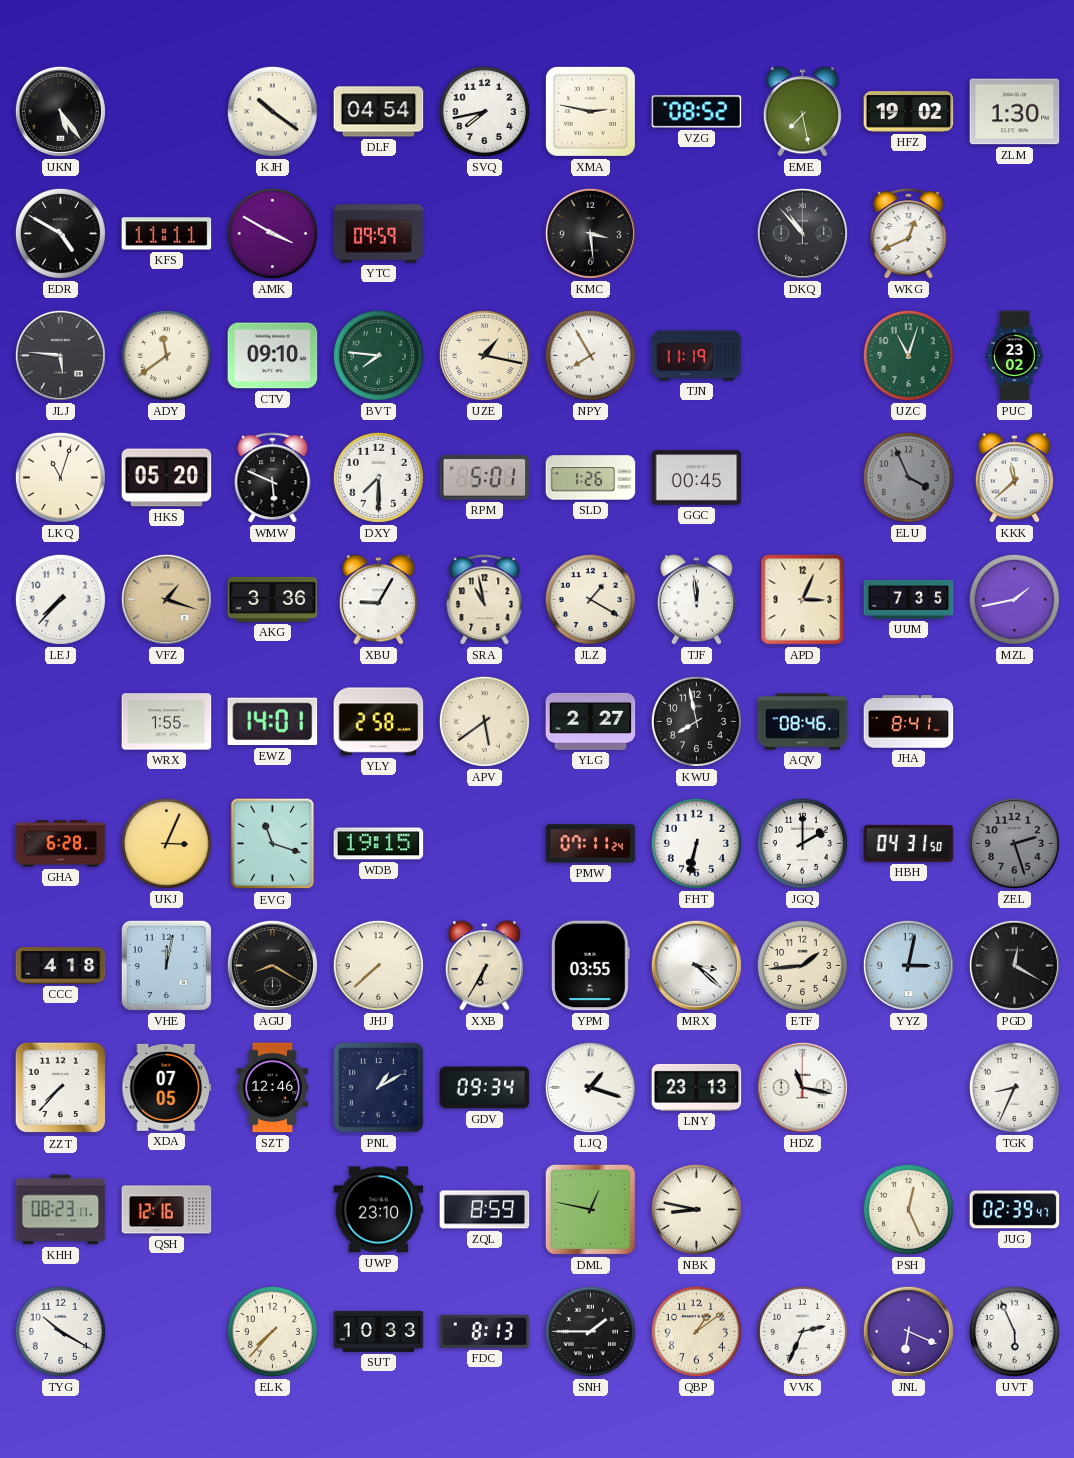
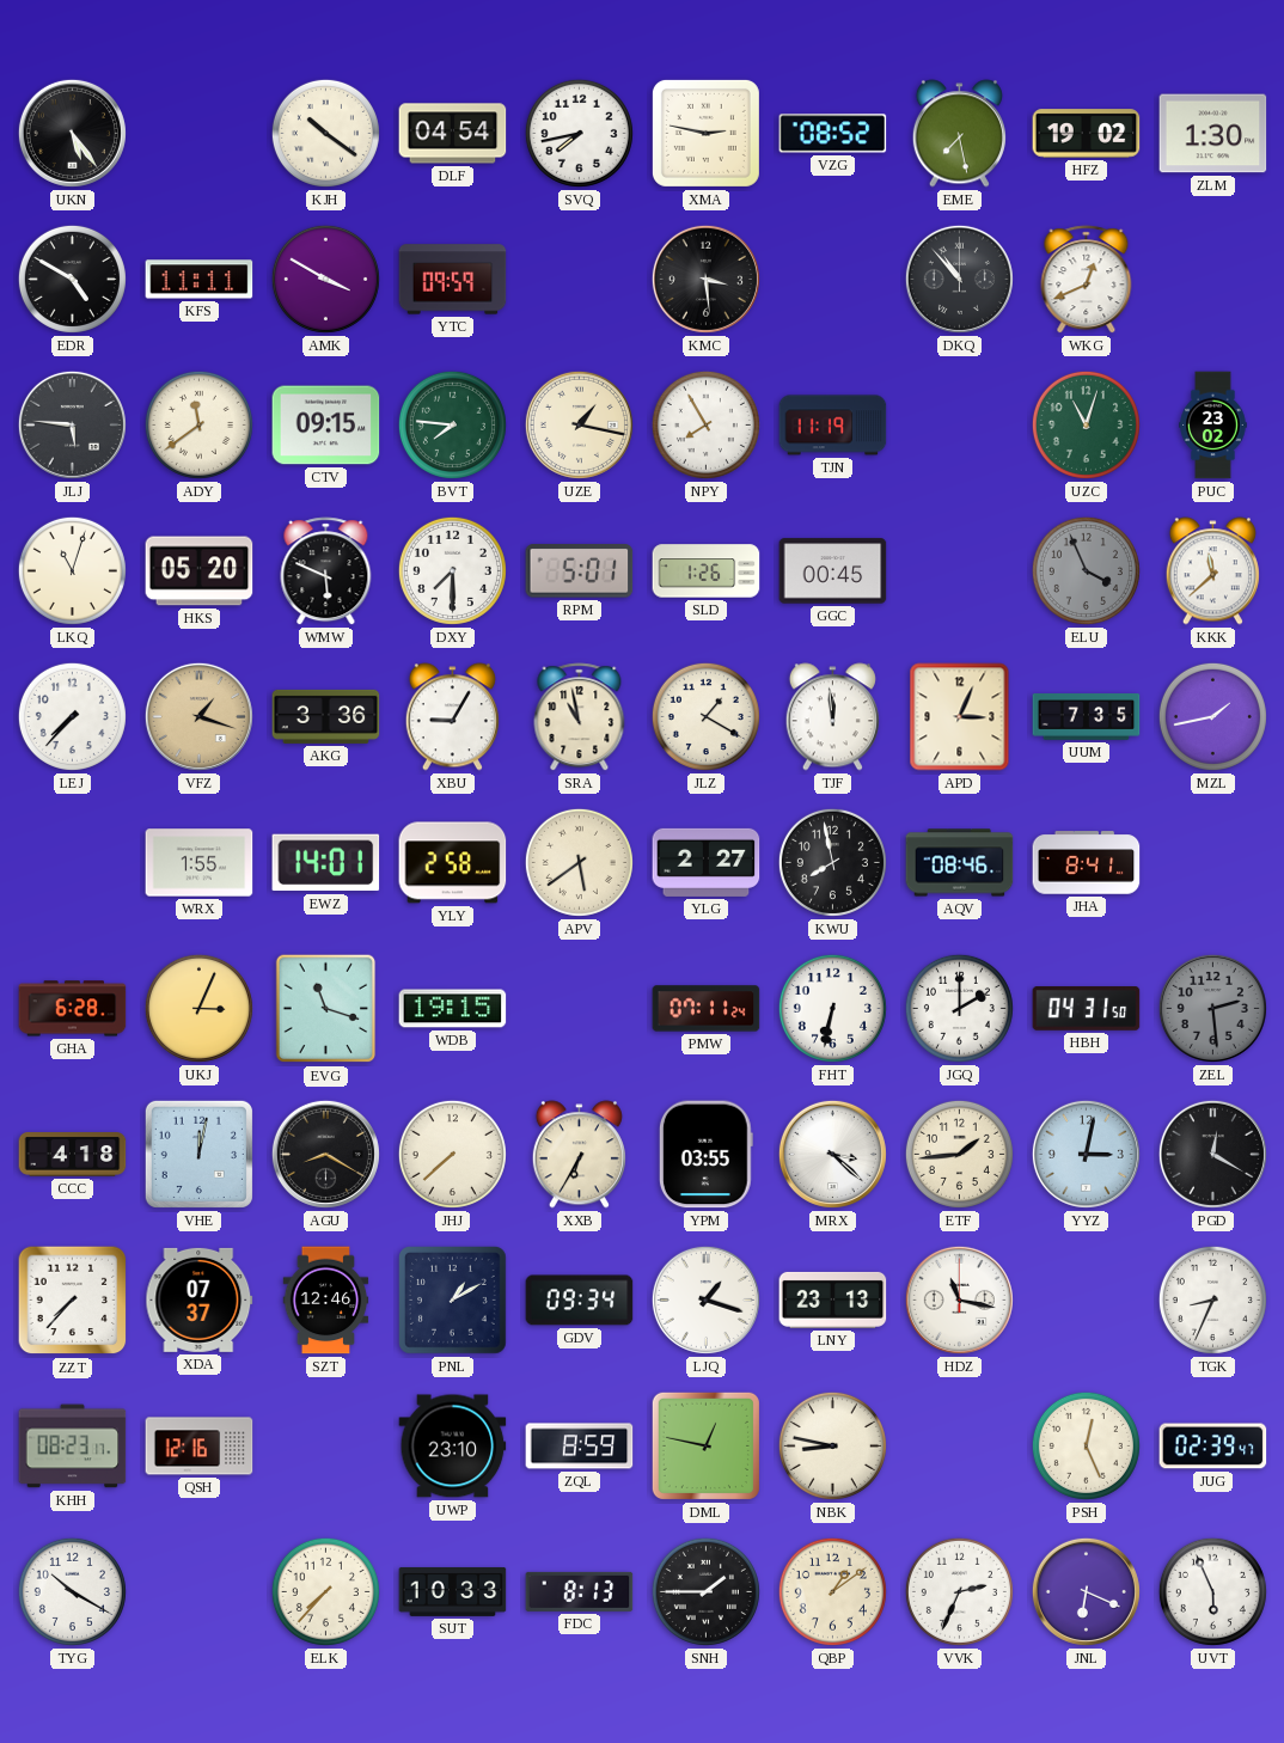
CTV: 09:10 -> 09:15 (326, 426)
ZEL: 2:27 -> 2:29 (1212, 1008)
XDA: 07:05 -> 07:37 (200, 1299)
